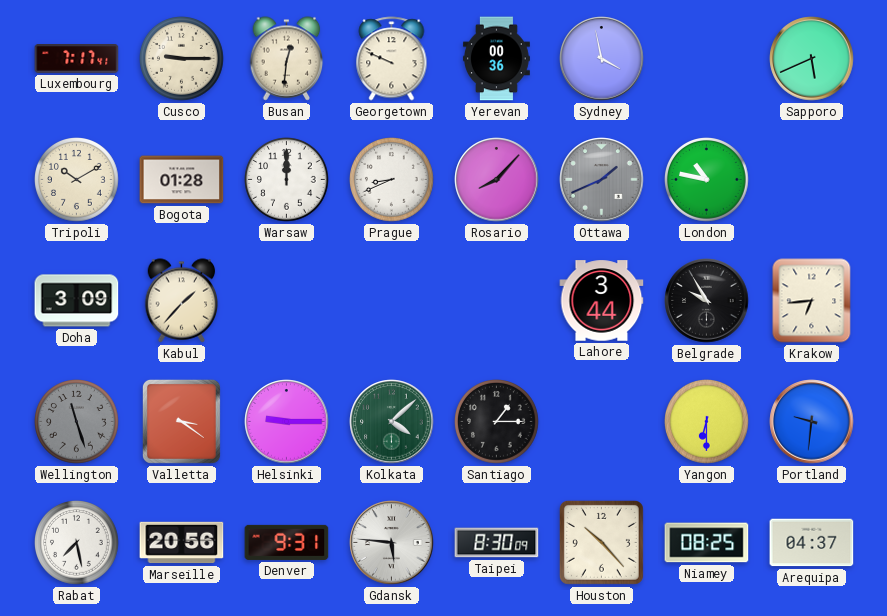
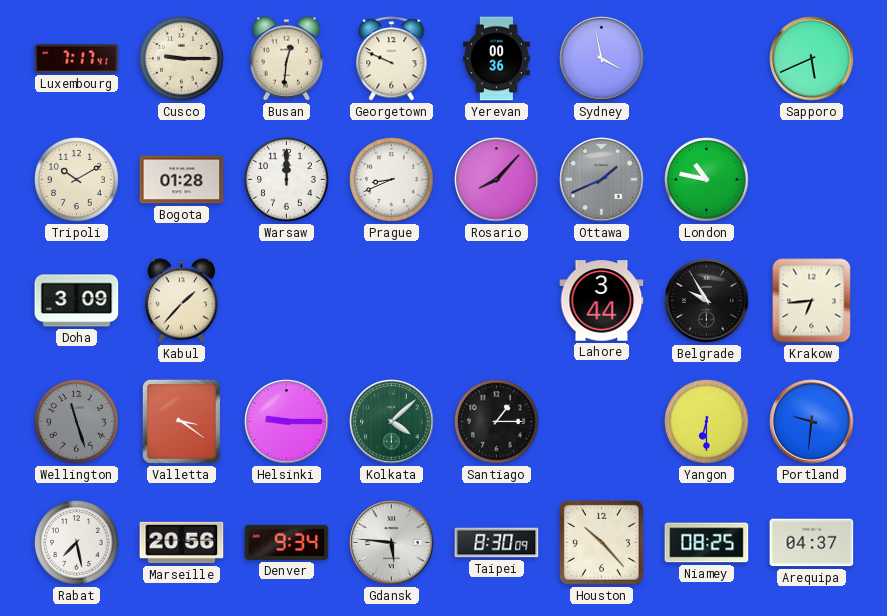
Denver: 9:31 -> 9:34 (287, 542)
